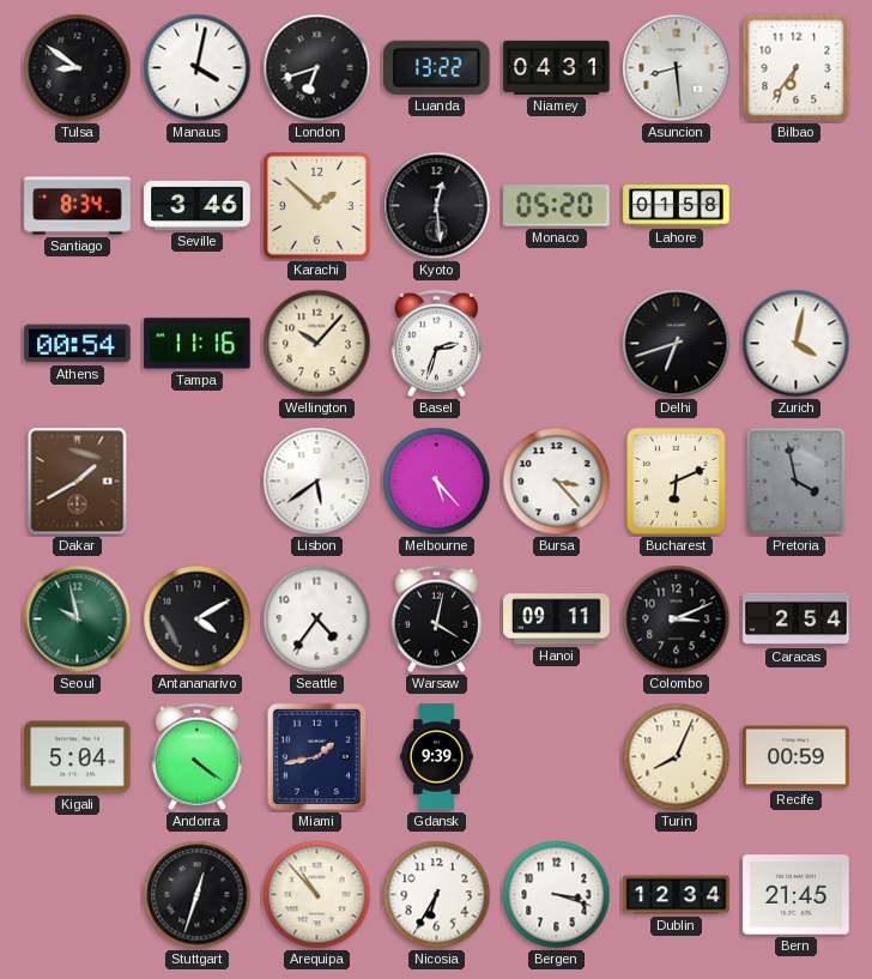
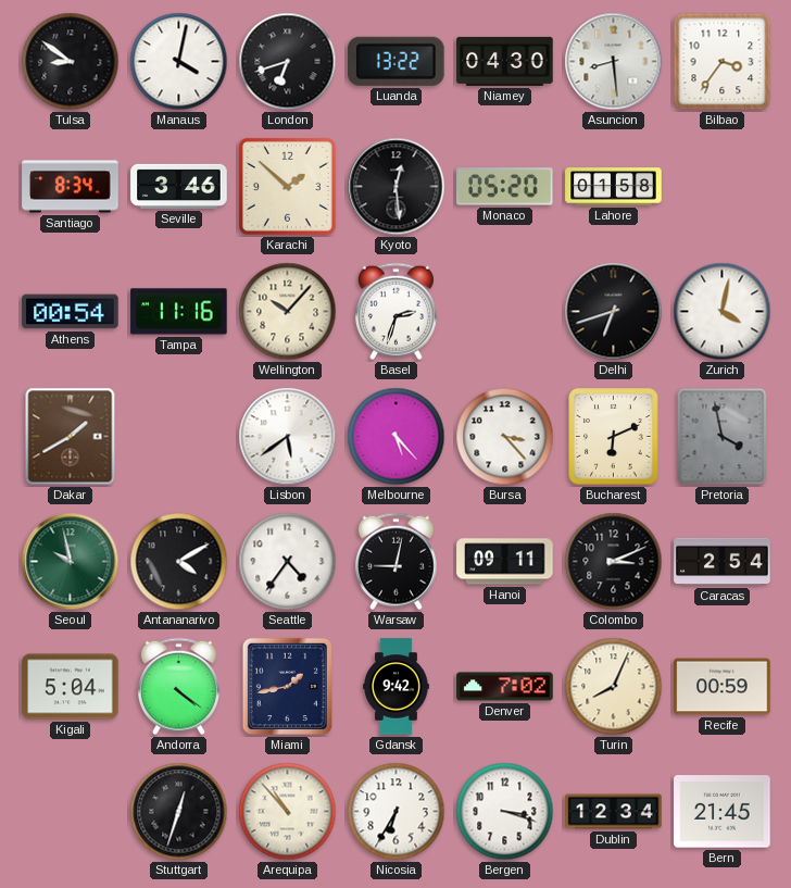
Niamey: 04:31 -> 04:30 (505, 61)
Bilbao: 6:36 -> 3:36 (723, 62)
Warsaw: 4:02 -> 9:02 (395, 562)
Gdansk: 9:39 -> 9:42 (397, 687)
Denver: none -> 7:02 (505, 687)
